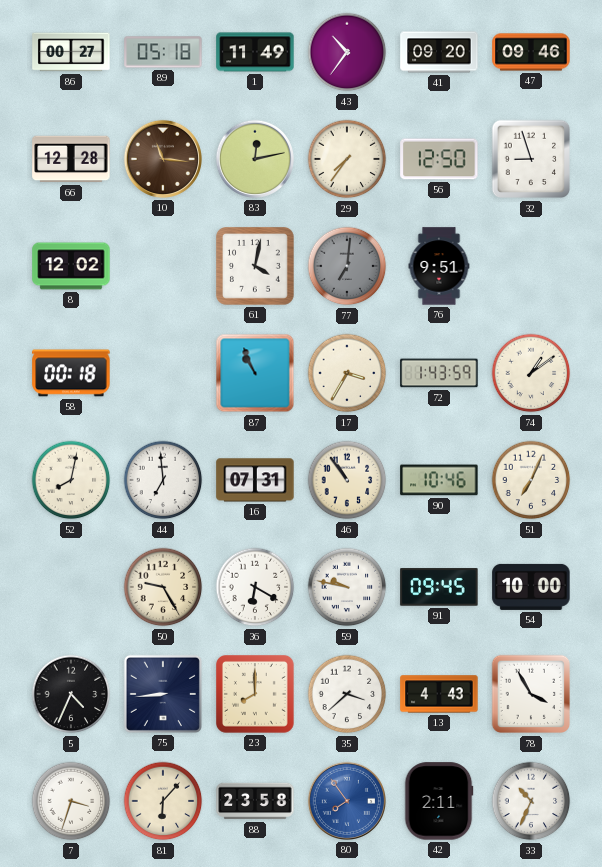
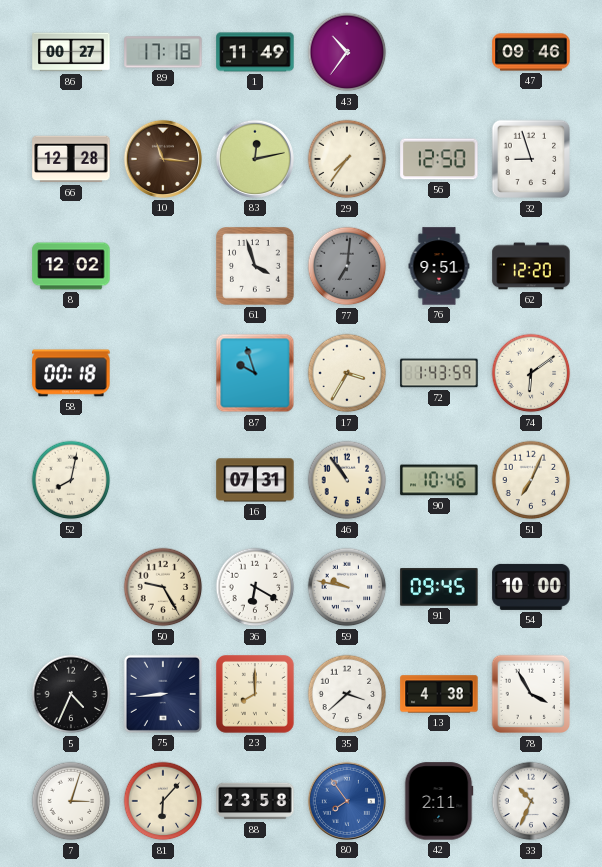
89: 05:18 -> 17:18 (163, 52)
41: 09:20 -> none (439, 52)
61: 4:02 -> 3:57 (256, 267)
62: none -> 12:20 (531, 266)
87: 10:56 -> 9:57 (255, 373)
74: 1:09 -> 6:09 (531, 373)
44: 6:59 -> none (163, 480)
13: 4:43 -> 4:38 (439, 694)
7: 3:33 -> 3:03 (71, 801)
